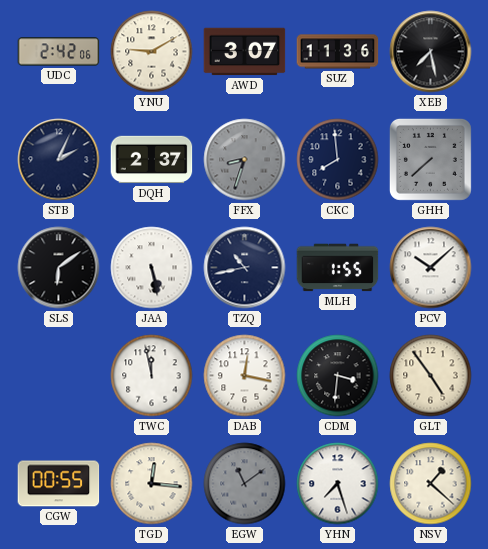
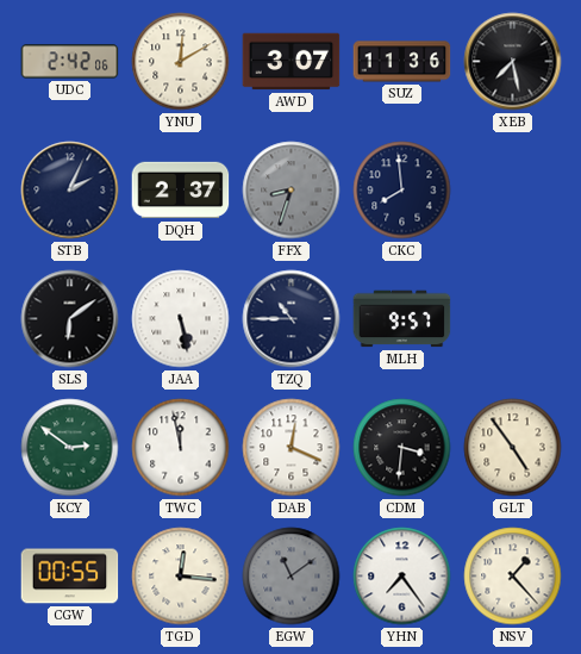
YNU: 9:10 -> 12:10 (181, 62)
GHH: 7:38 -> none (430, 159)
TZQ: 10:43 -> 10:45 (292, 319)
MLH: 1:55 -> 9:57 (402, 319)
PCV: 10:08 -> none (431, 268)
KCY: none -> 2:51 (70, 448)
DAB: 12:17 -> 12:19 (292, 448)
YHN: 7:27 -> 7:24 (402, 577)
NSV: 1:22 -> 1:23 (513, 577)
